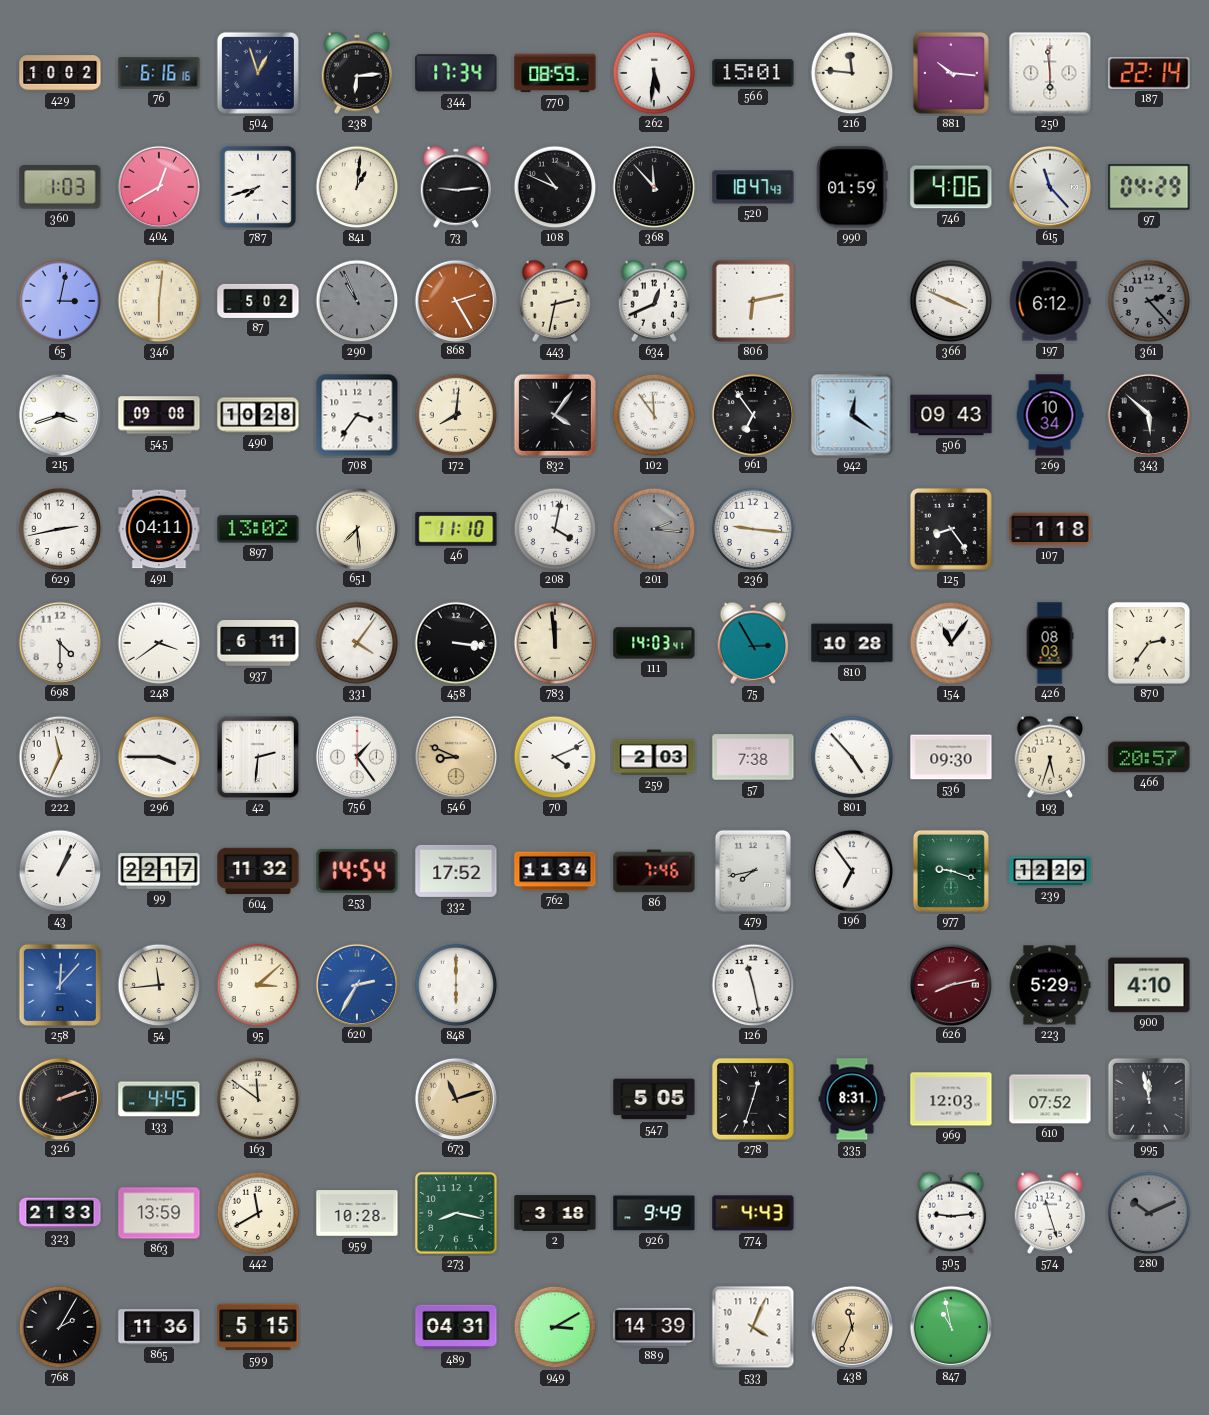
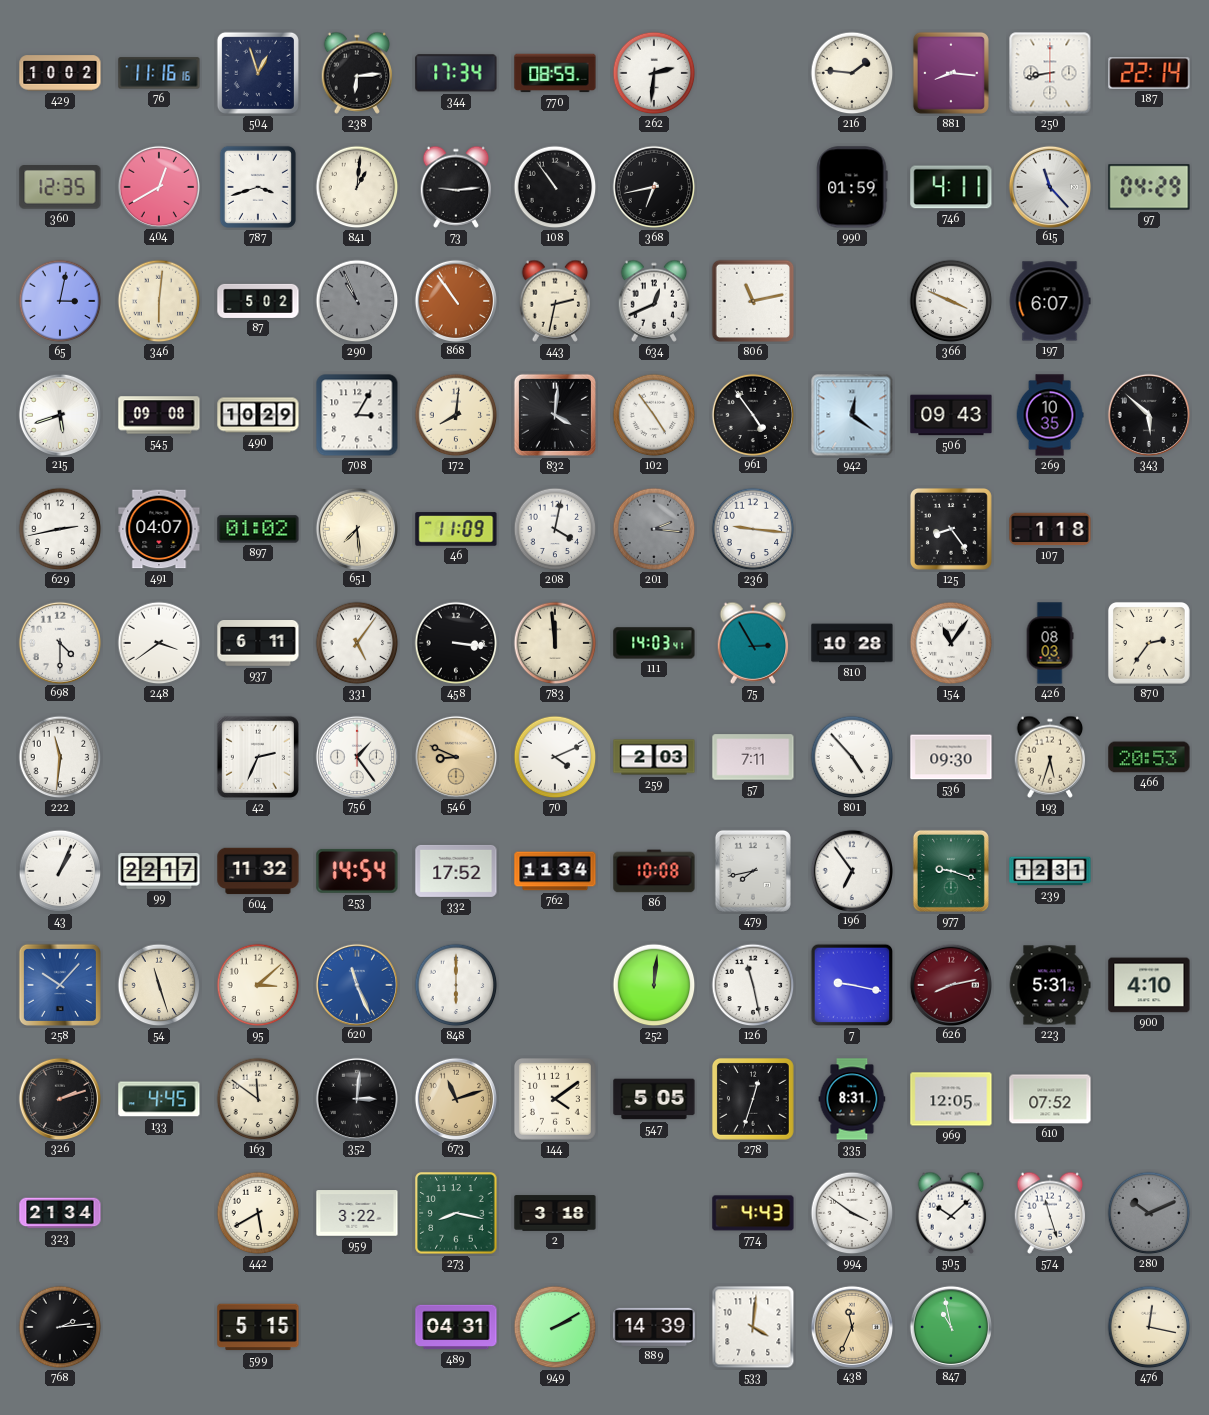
76: 6:16 -> 11:16 (159, 73)
262: 5:31 -> 2:31 (654, 73)
566: 15:01 -> none (753, 73)
216: 11:46 -> 1:46 (852, 73)
881: 10:16 -> 8:16 (951, 73)
250: 5:59 -> 8:43 (1050, 73)
360: 1:03 -> 12:35 (60, 187)
787: 7:42 -> 3:42 (258, 187)
108: 10:49 -> 10:54 (555, 187)
368: 11:53 -> 6:43 (654, 187)
520: 18:47 -> none (753, 187)
746: 4:06 -> 4:11 (951, 187)
868: 2:25 -> 10:54 (455, 300)
806: 6:13 -> 11:13 (753, 301)
197: 6:12 -> 6:07 (1050, 301)
361: 2:23 -> none (1149, 301)
215: 3:42 -> 5:42 (59, 414)
490: 10:28 -> 10:29 (258, 415)
708: 3:36 -> 3:05 (357, 415)
832: 4:06 -> 4:01 (555, 415)
102: 11:54 -> 4:54 (654, 415)
961: 6:54 -> 4:54 (752, 414)
269: 10:34 -> 10:35 (1050, 415)
491: 04:11 -> 04:07 (159, 529)
897: 13:02 -> 01:02 (258, 529)
46: 11:10 -> 11:09 (456, 529)
331: 4:06 -> 5:06 (357, 643)
222: 11:34 -> 11:31 (60, 757)
296: 3:45 -> none (159, 757)
42: 2:31 -> 2:34 (258, 757)
57: 7:38 -> 7:11 (753, 757)
466: 20:57 -> 20:53 (1149, 757)
86: 7:46 -> 10:08 (654, 871)
239: 12:29 -> 12:31 (1050, 871)
258: 12:07 -> 10:07 (60, 985)
54: 11:44 -> 11:27 (159, 985)
620: 2:35 -> 11:26 (356, 984)
252: none -> 12:01 (654, 985)
7: none -> 9:17 (852, 985)
223: 5:29 -> 5:31 (1050, 985)
352: none -> 3:01 (356, 1098)
144: none -> 4:09 (555, 1099)
969: 12:03 -> 12:05 (951, 1099)
995: 11:58 -> none (1149, 1099)
323: 21:33 -> 21:34 (60, 1213)
863: 13:59 -> none (159, 1213)
442: 11:40 -> 5:40 (258, 1213)
959: 10:28 -> 3:22 (357, 1213)
926: 9:49 -> none (654, 1213)
994: none -> 3:51 (852, 1213)
505: 9:14 -> 10:08 (951, 1213)
768: 2:05 -> 2:14 (60, 1327)
865: 11:36 -> none (159, 1327)
949: 3:10 -> 2:10 (555, 1327)
533: 4:04 -> 4:01 (753, 1327)
476: none -> 12:17 (1149, 1327)
